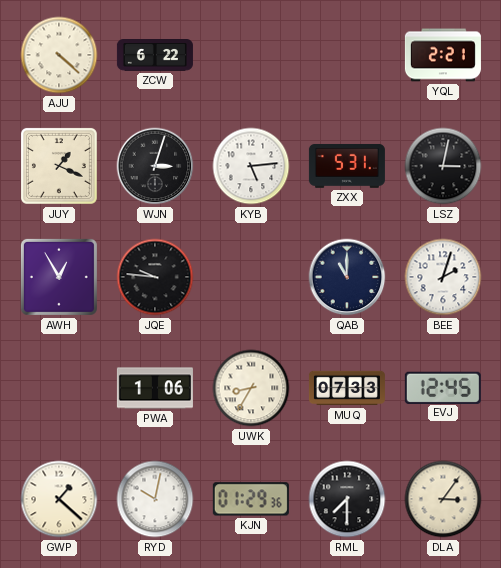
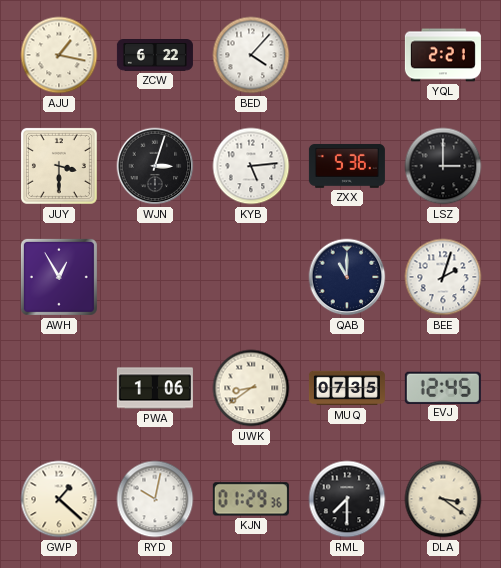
AJU: 4:22 -> 1:17 (59, 55)
BED: none -> 4:07 (251, 55)
JUY: 1:19 -> 3:30 (59, 166)
ZXX: 5:31 -> 5:36 (347, 166)
LSZ: 3:02 -> 3:00 (443, 166)
JQE: 9:46 -> none (155, 277)
UWK: 8:35 -> 8:39 (251, 388)
MUQ: 07:33 -> 07:35 (347, 388)
DLA: 3:06 -> 3:21 (443, 499)
